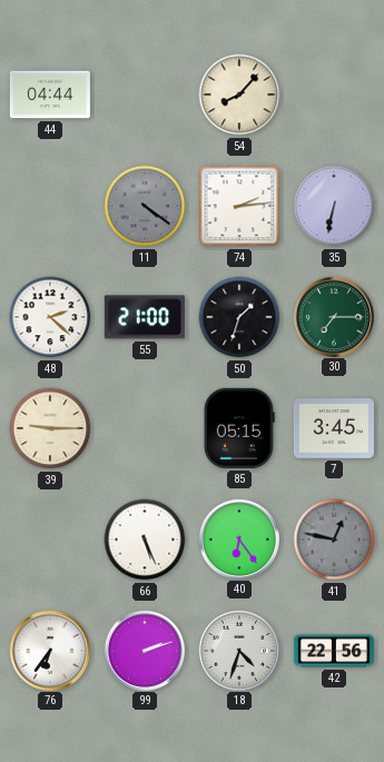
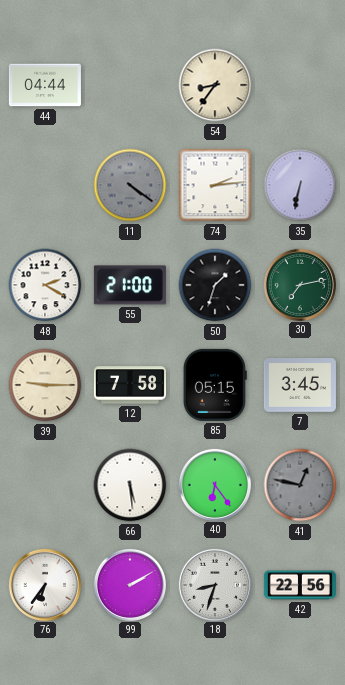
54: 8:07 -> 8:36 (215, 85)
48: 2:22 -> 2:20 (45, 285)
30: 7:15 -> 7:13 (299, 284)
12: none -> 7:58 (130, 385)
66: 5:26 -> 5:29 (130, 485)
99: 2:12 -> 2:10 (129, 584)
18: 4:33 -> 8:33 (214, 584)
